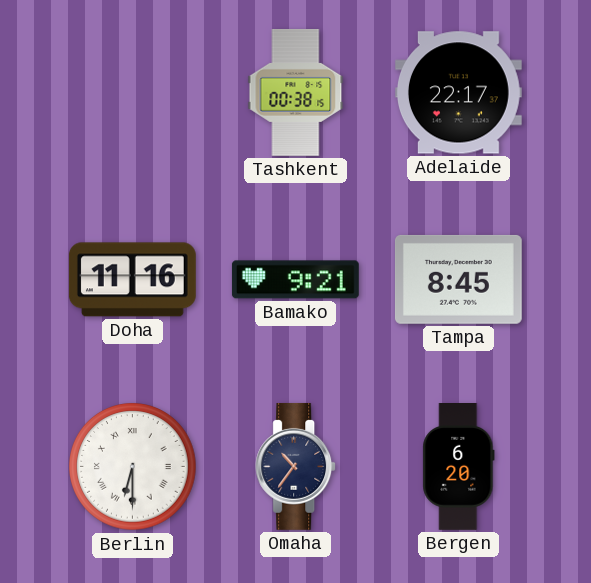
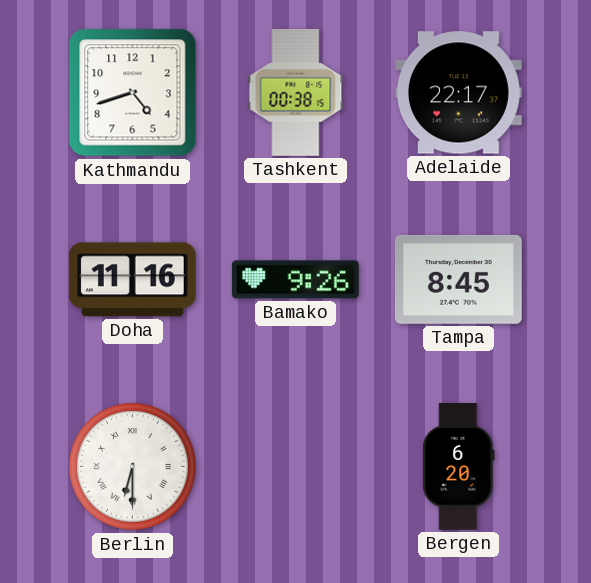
Kathmandu: none -> 4:42 (133, 93)
Bamako: 9:21 -> 9:26 (295, 280)
Omaha: 10:36 -> none (296, 466)
